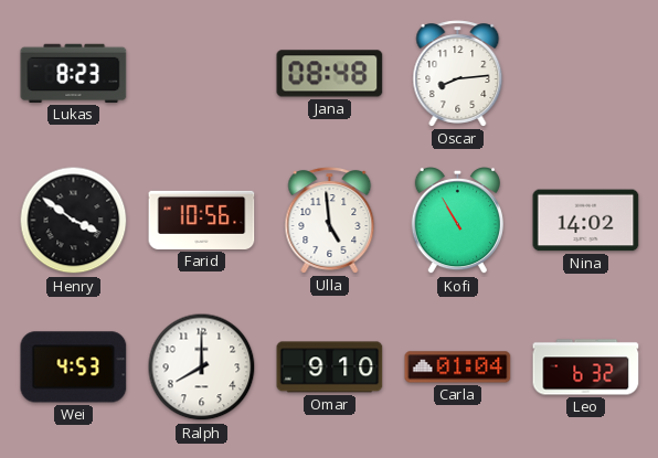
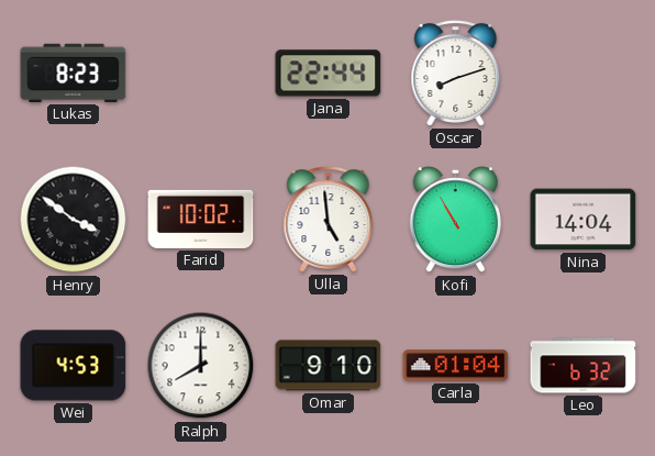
Jana: 08:48 -> 22:44 (329, 74)
Oscar: 8:14 -> 8:12 (456, 74)
Farid: 10:56 -> 10:02 (201, 219)
Nina: 14:02 -> 14:04 (584, 220)
